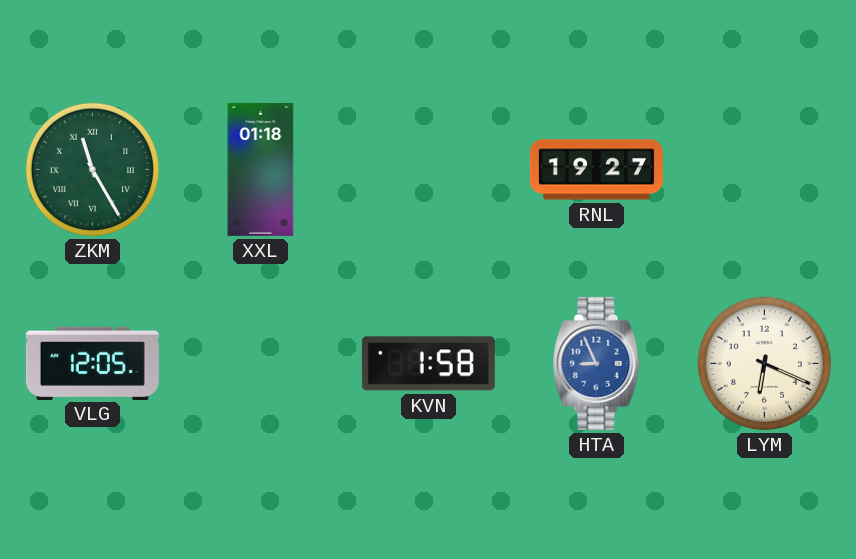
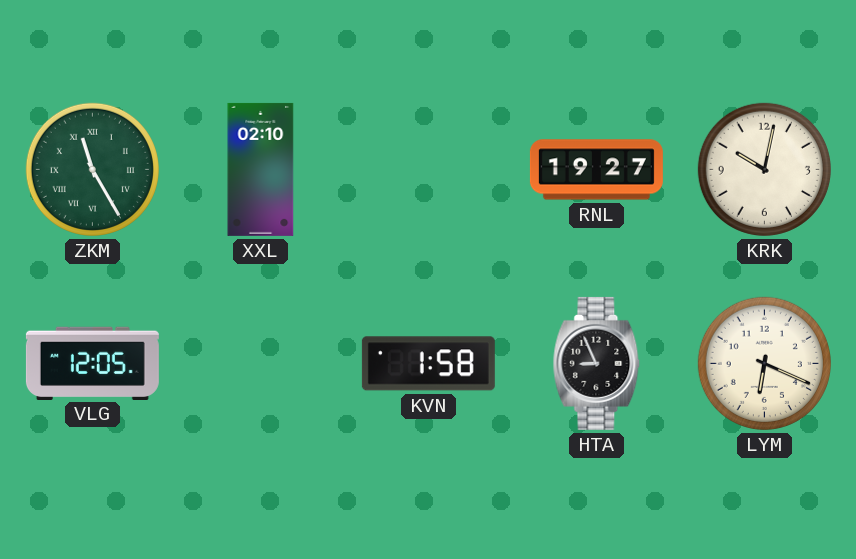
XXL: 01:18 -> 02:10 (261, 169)
KRK: none -> 10:02 (764, 169)
HTA dial: blue -> black (597, 363)
